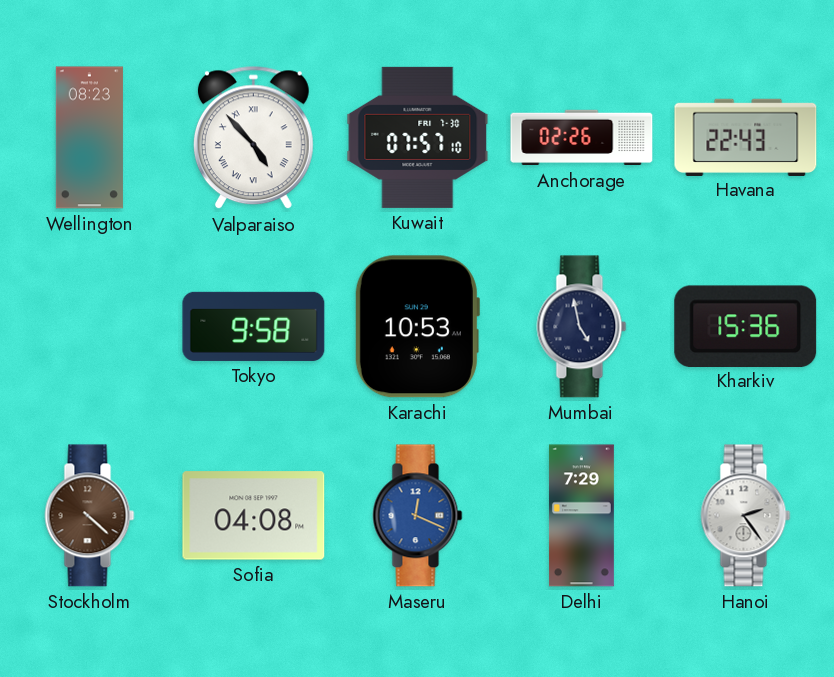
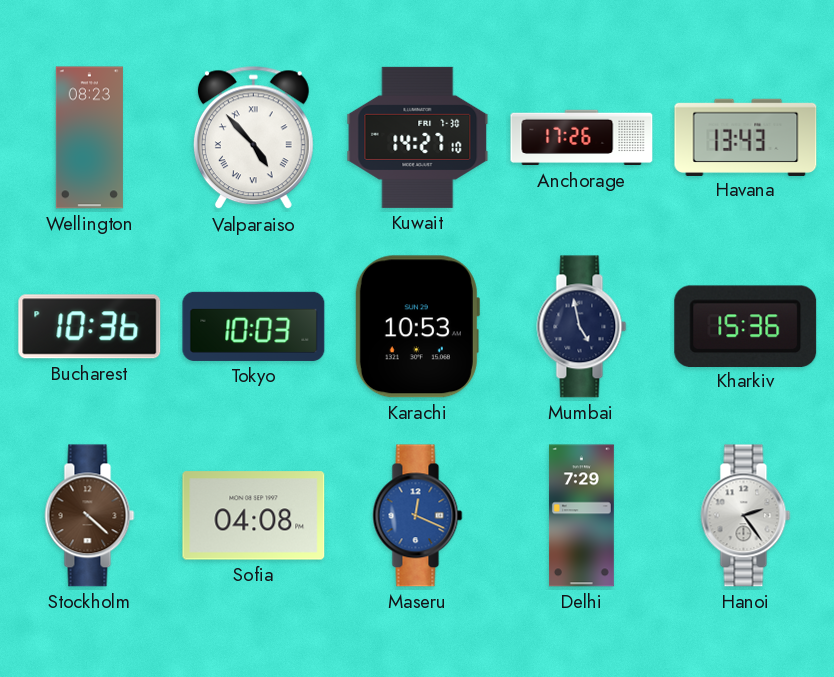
Kuwait: 07:57 -> 14:27 (418, 137)
Anchorage: 02:26 -> 17:26 (582, 138)
Havana: 22:43 -> 13:43 (746, 137)
Bucharest: none -> 10:36 (90, 327)
Tokyo: 9:58 -> 10:03 (254, 326)
